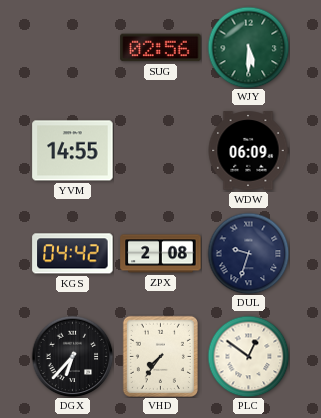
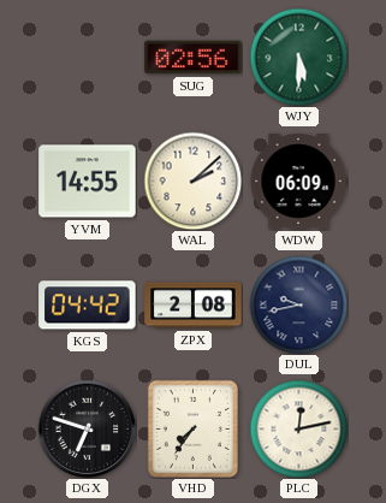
WAL: none -> 2:08 (192, 181)
DUL: 9:33 -> 9:43 (298, 304)
DGX: 6:37 -> 6:48 (87, 428)
PLC: 12:51 -> 12:13 (298, 428)
